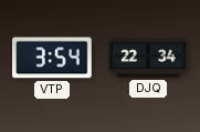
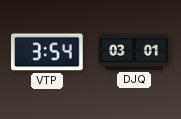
DJQ: 22:34 -> 03:01 (134, 52)
